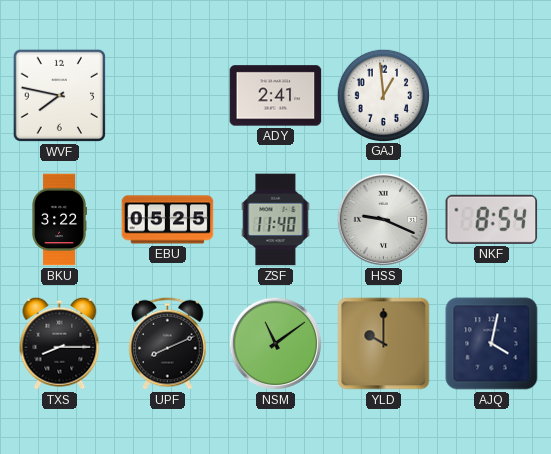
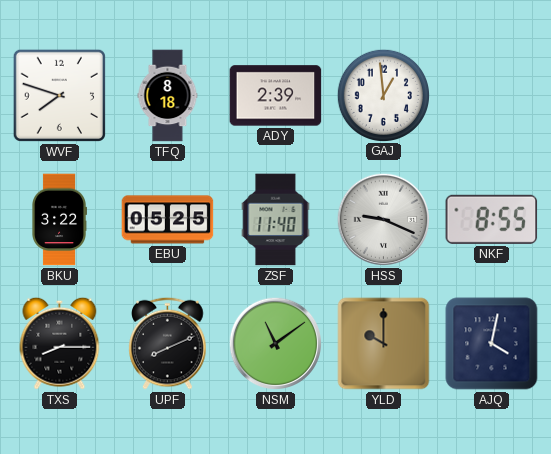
WVF: 7:47 -> 7:48 (59, 95)
TFQ: none -> 8:18 (168, 96)
ADY: 2:41 -> 2:39 (276, 96)
NKF: 8:54 -> 8:55 (492, 219)
